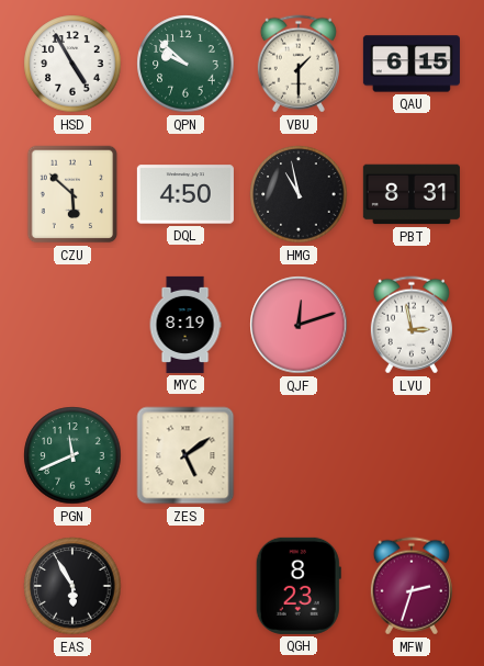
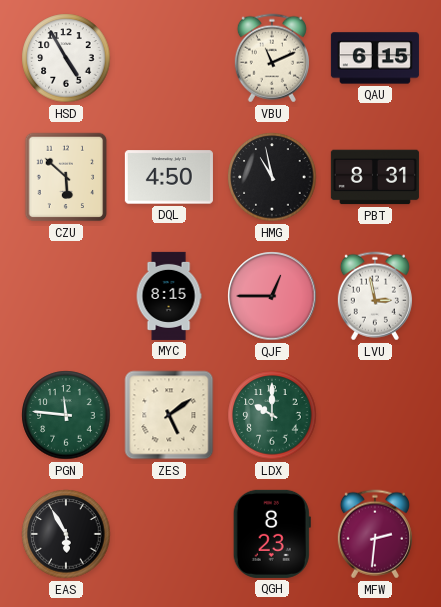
QPN: 9:52 -> none (185, 64)
VBU: 1:30 -> 11:11 (272, 58)
MYC: 8:19 -> 8:15 (169, 296)
QJF: 12:12 -> 12:45 (272, 296)
PGN: 11:41 -> 11:46 (66, 415)
LDX: none -> 10:00 (272, 415)
MFW: 2:33 -> 2:31 (375, 534)
